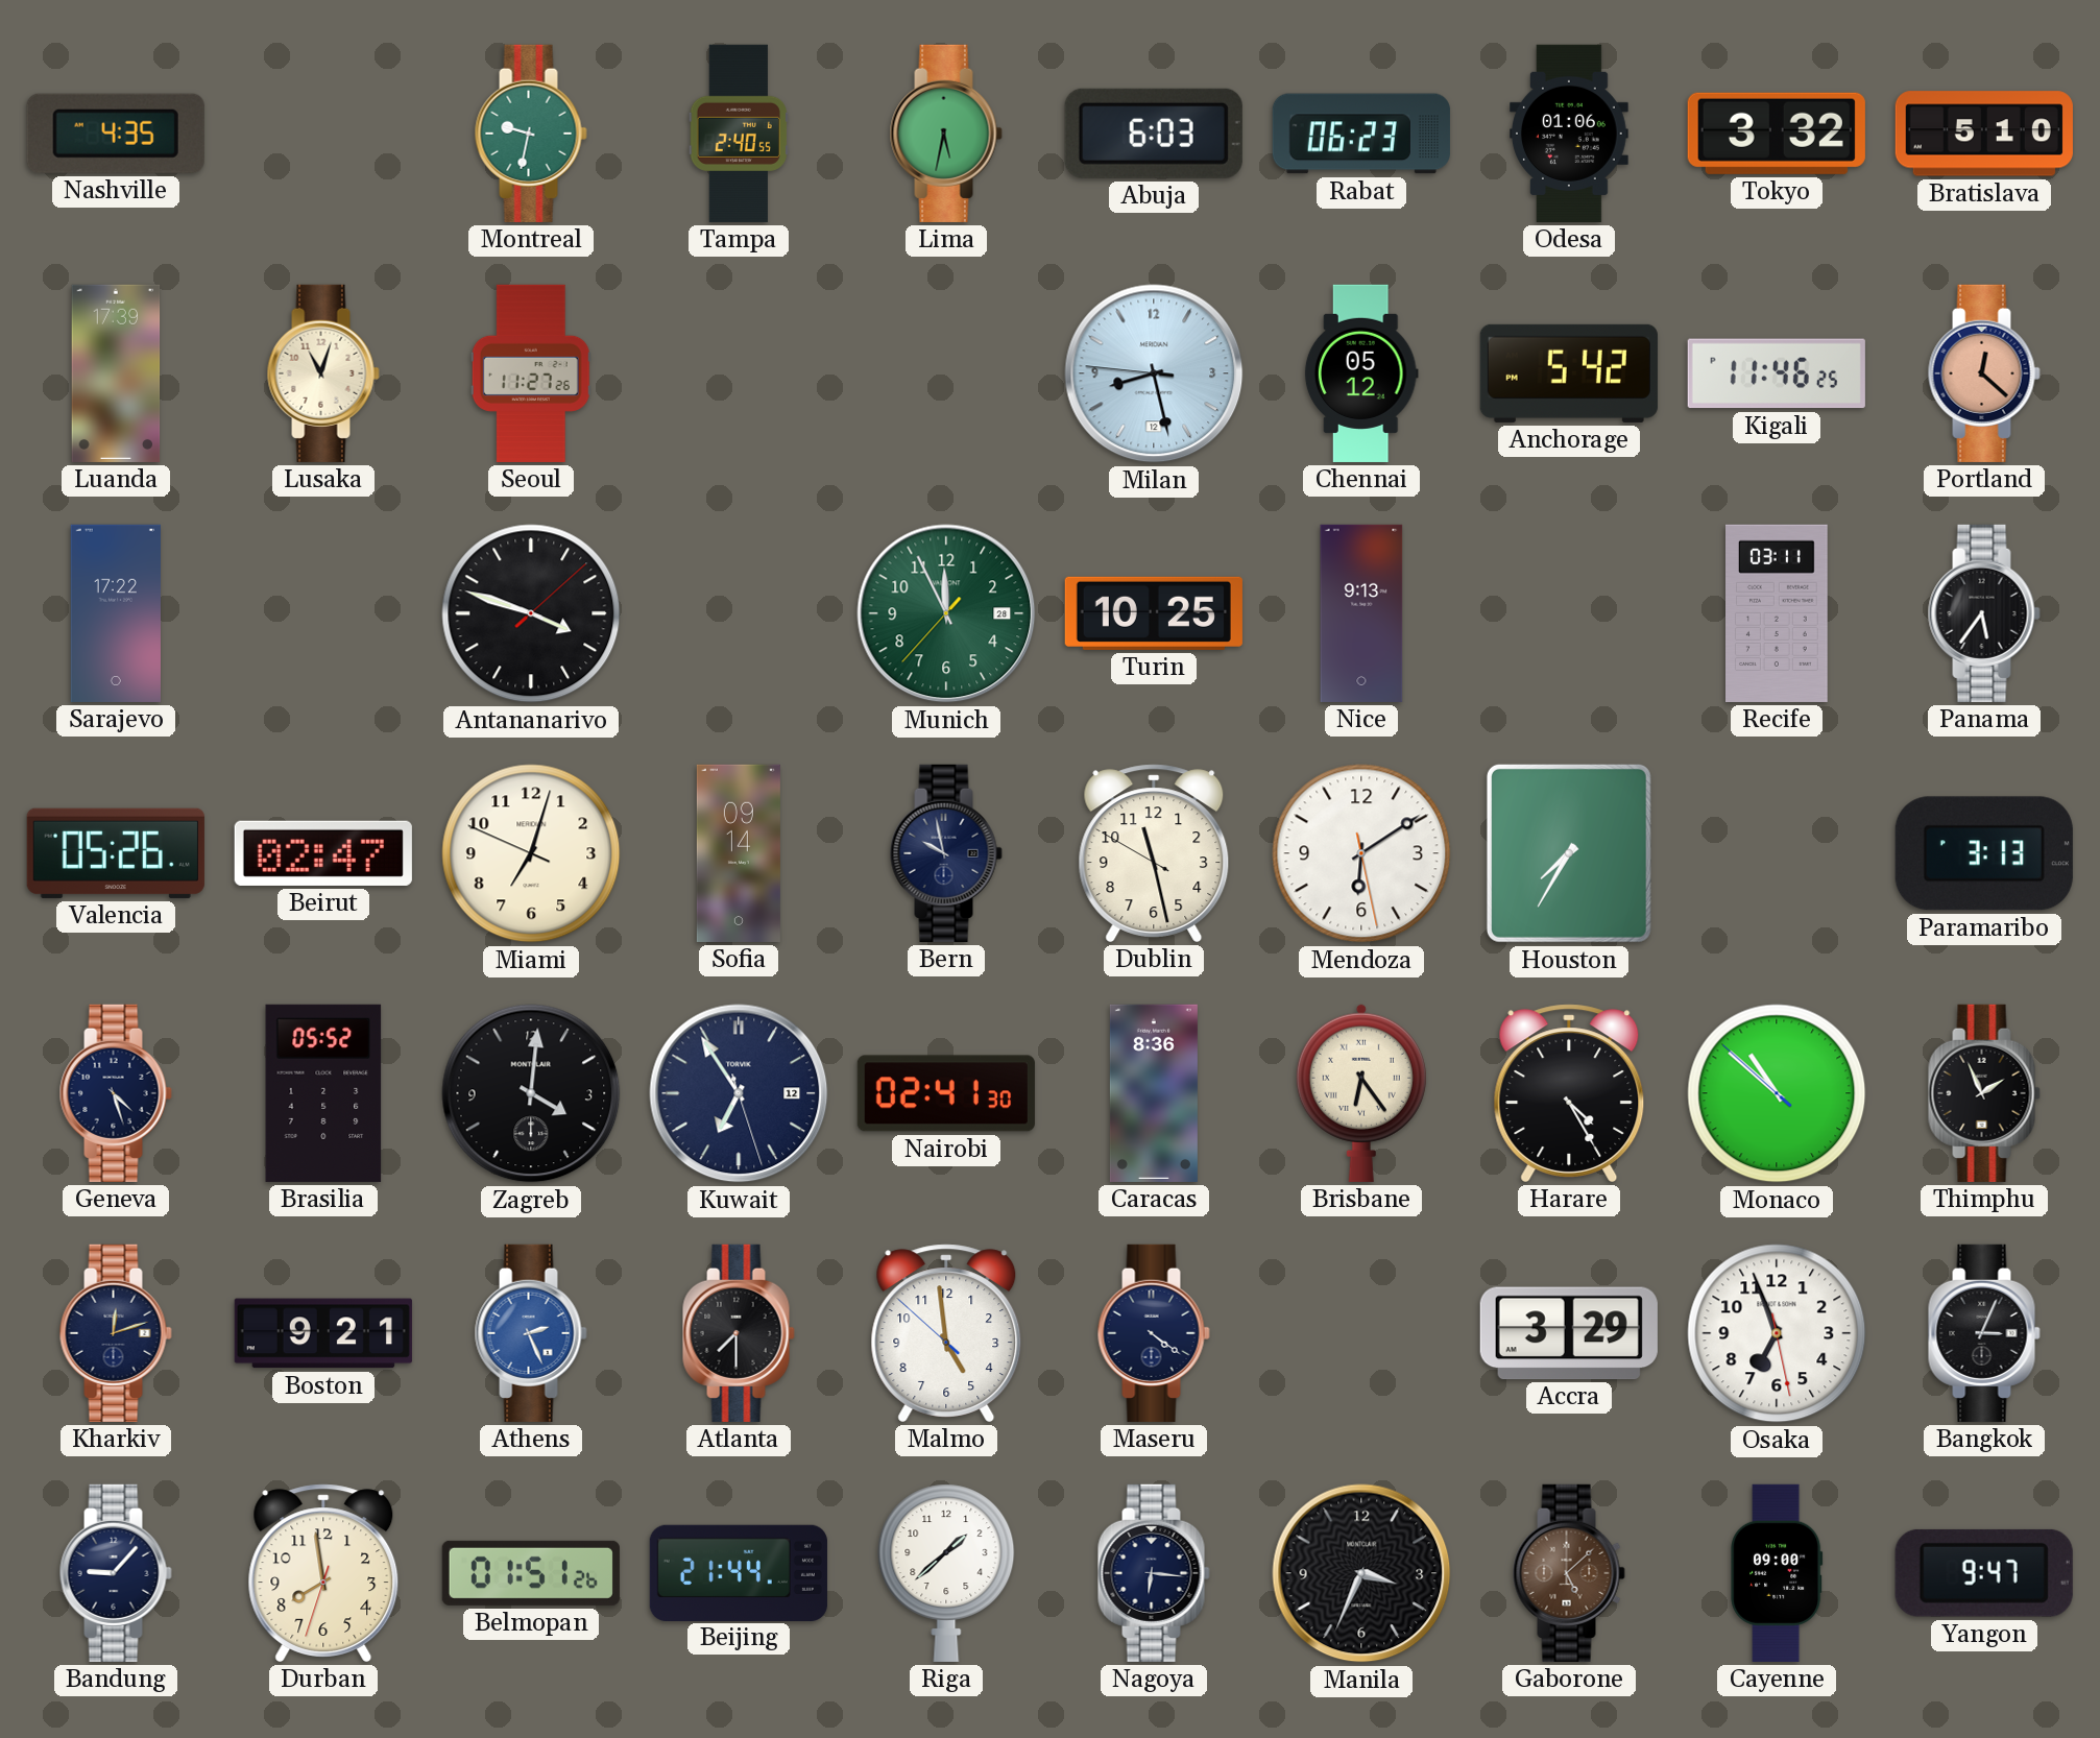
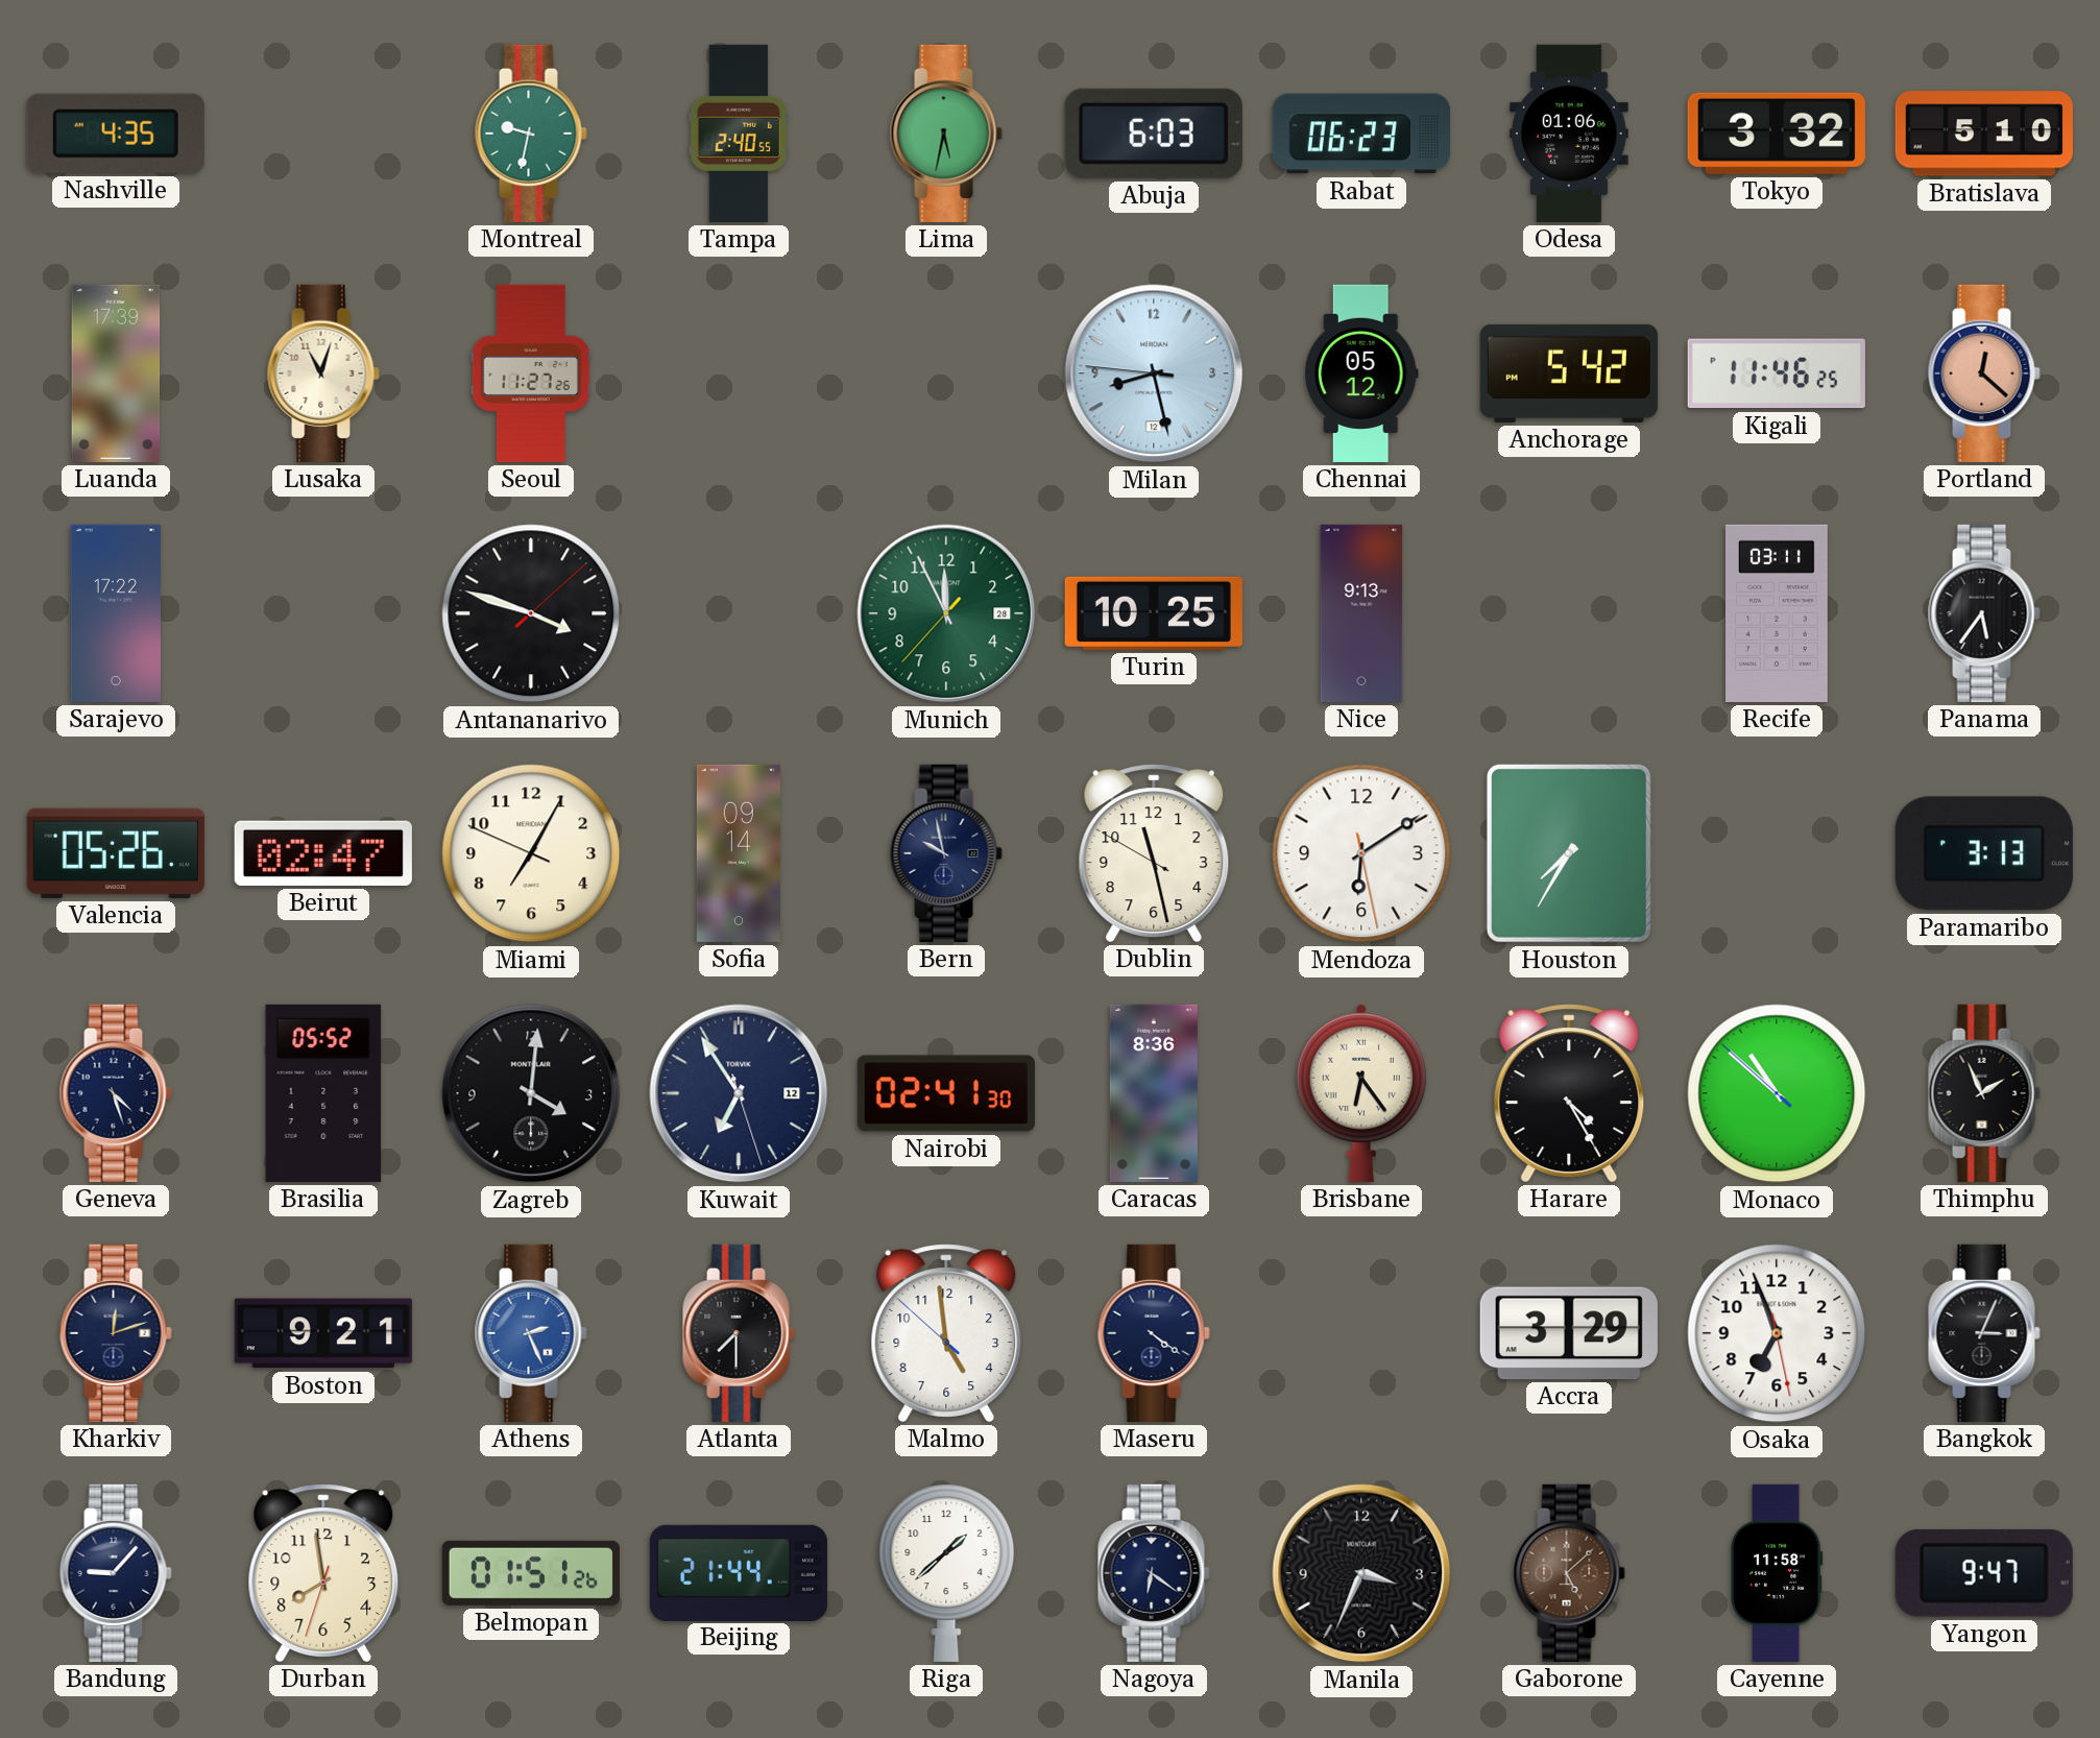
Miami: 7:02 -> 7:04 (531, 853)
Nagoya: 6:16 -> 6:21 (1154, 1573)
Cayenne: 09:00 -> 11:58 (1777, 1573)
